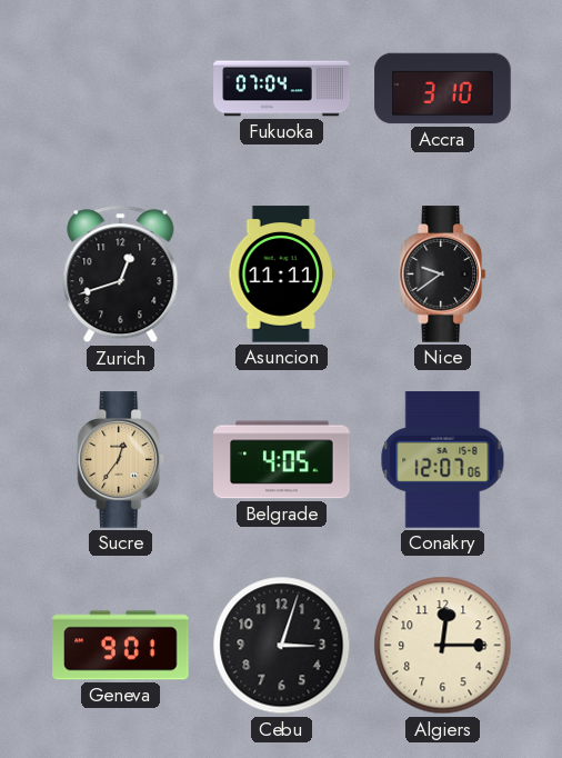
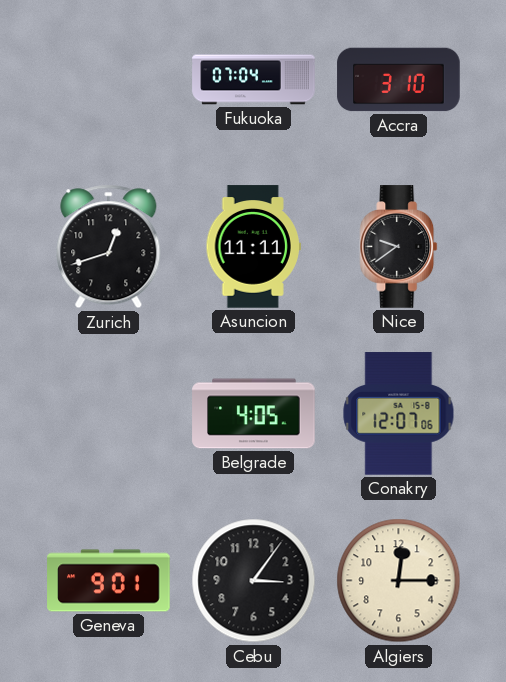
Sucre: 12:36 -> none (121, 460)
Cebu: 3:03 -> 3:06 (254, 581)
